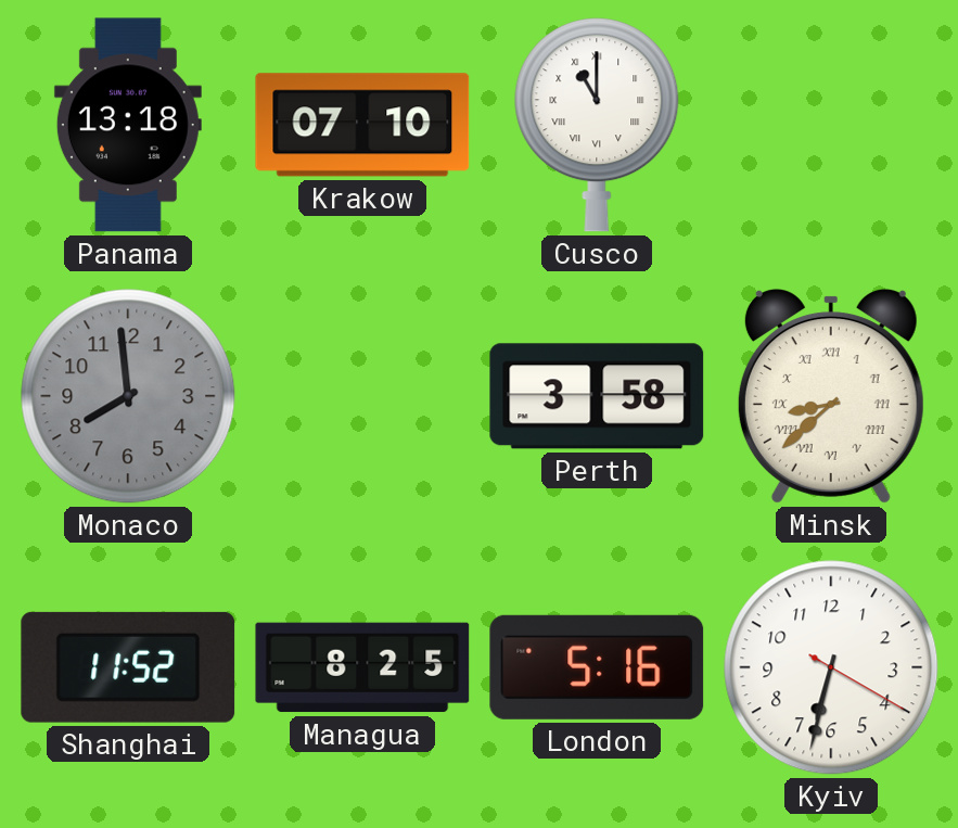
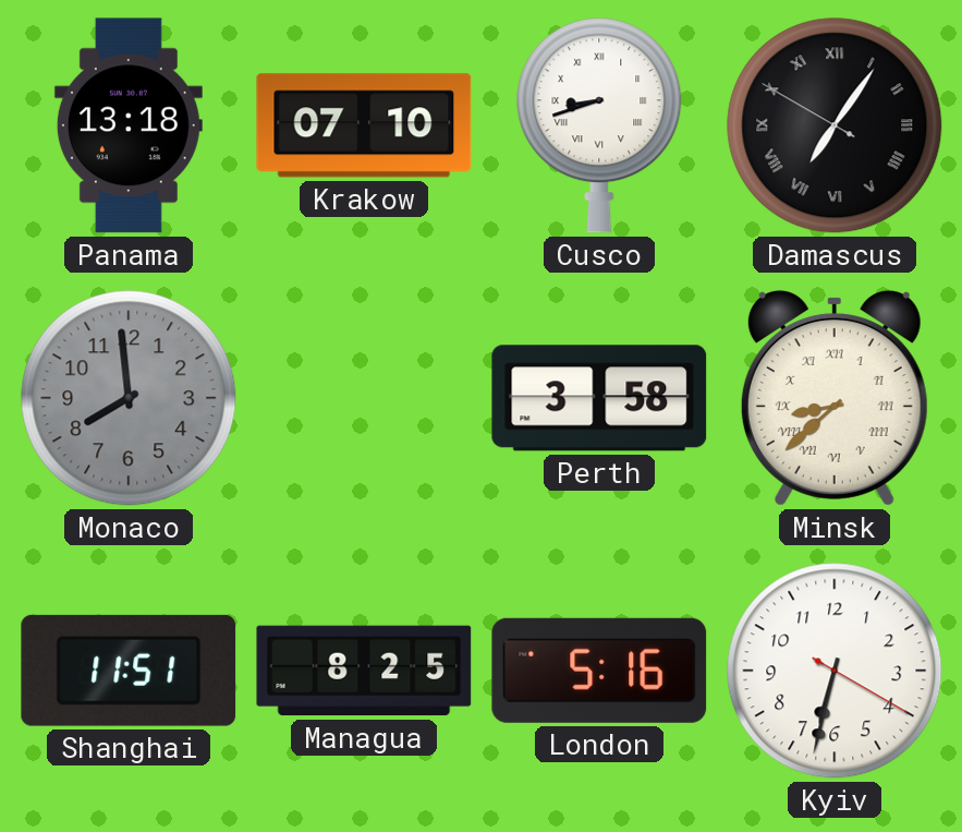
Cusco: 11:00 -> 8:42 (599, 125)
Damascus: none -> 7:05 (835, 125)
Shanghai: 11:52 -> 11:51 (129, 671)
